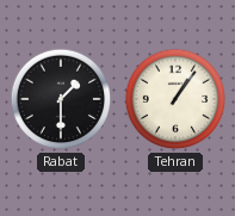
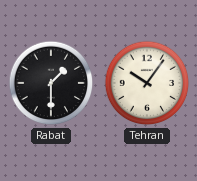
Tehran: 1:06 -> 10:06 (147, 83)
